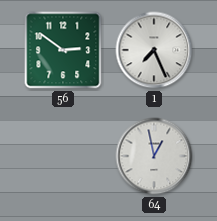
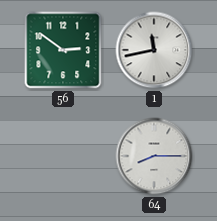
1: 7:26 -> 11:43 (154, 50)
64: 12:58 -> 8:15 (154, 156)
